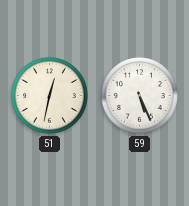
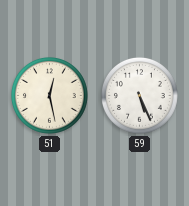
51: 12:32 -> 12:28 (50, 96)
